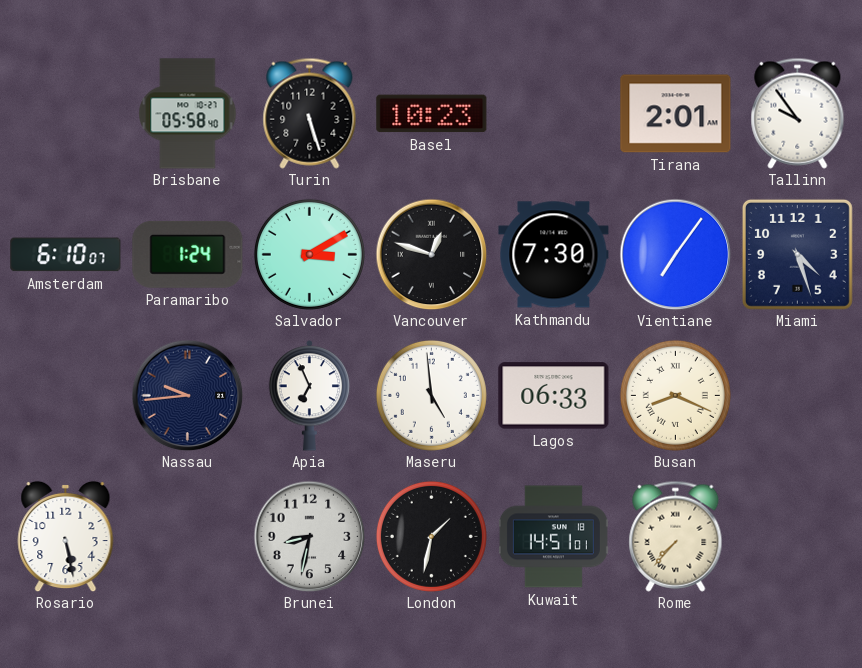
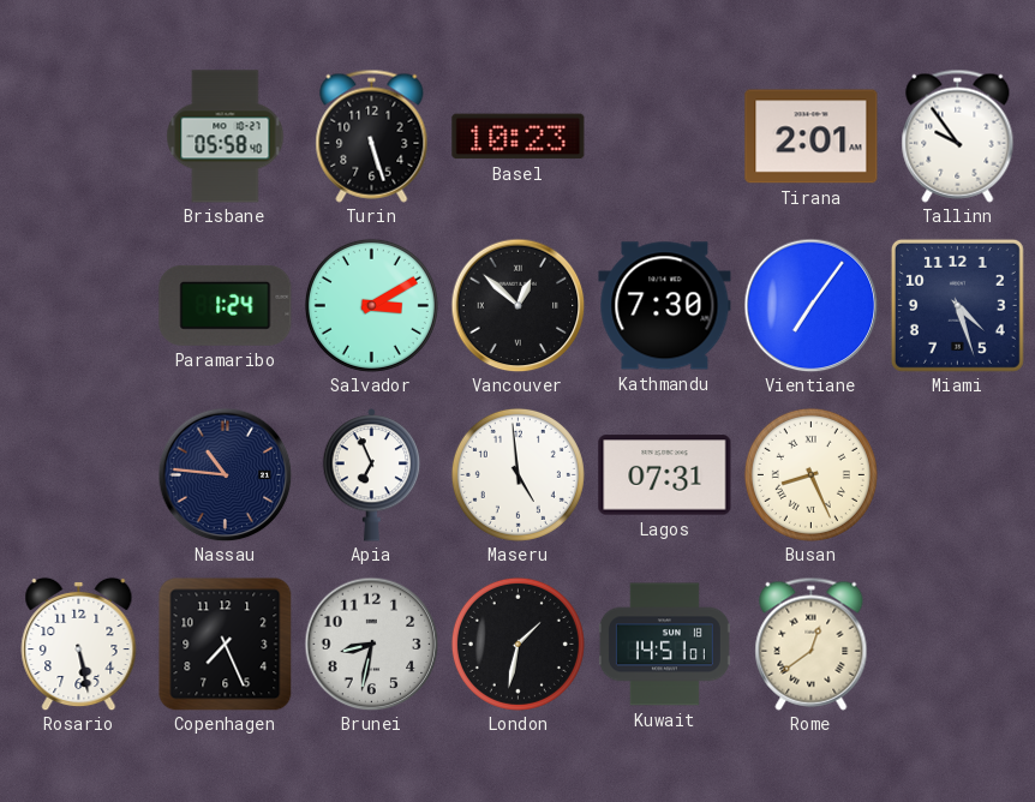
Amsterdam: 6:10 -> none (66, 255)
Vancouver: 12:48 -> 12:52 (517, 305)
Nassau: 9:44 -> 10:46 (225, 474)
Lagos: 06:33 -> 07:31 (665, 475)
Busan: 8:19 -> 8:26 (810, 474)
Copenhagen: none -> 7:26 (225, 645)
Rome: 7:37 -> 12:39 (812, 644)
